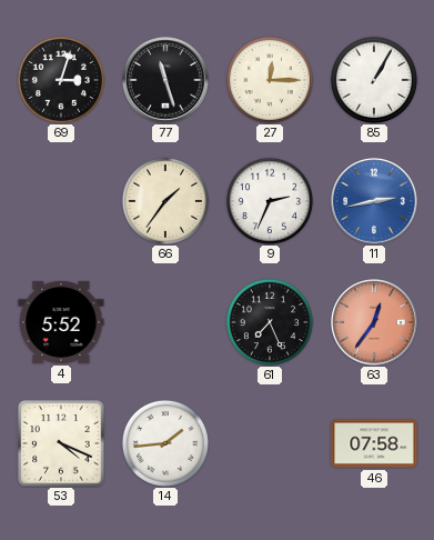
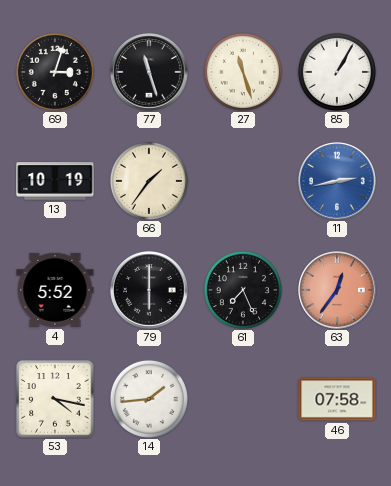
27: 12:15 -> 11:27 (243, 72)
13: none -> 10:19 (55, 181)
9: 2:34 -> none (270, 201)
79: none -> 6:00 (149, 290)
53: 4:19 -> 4:17 (55, 399)
